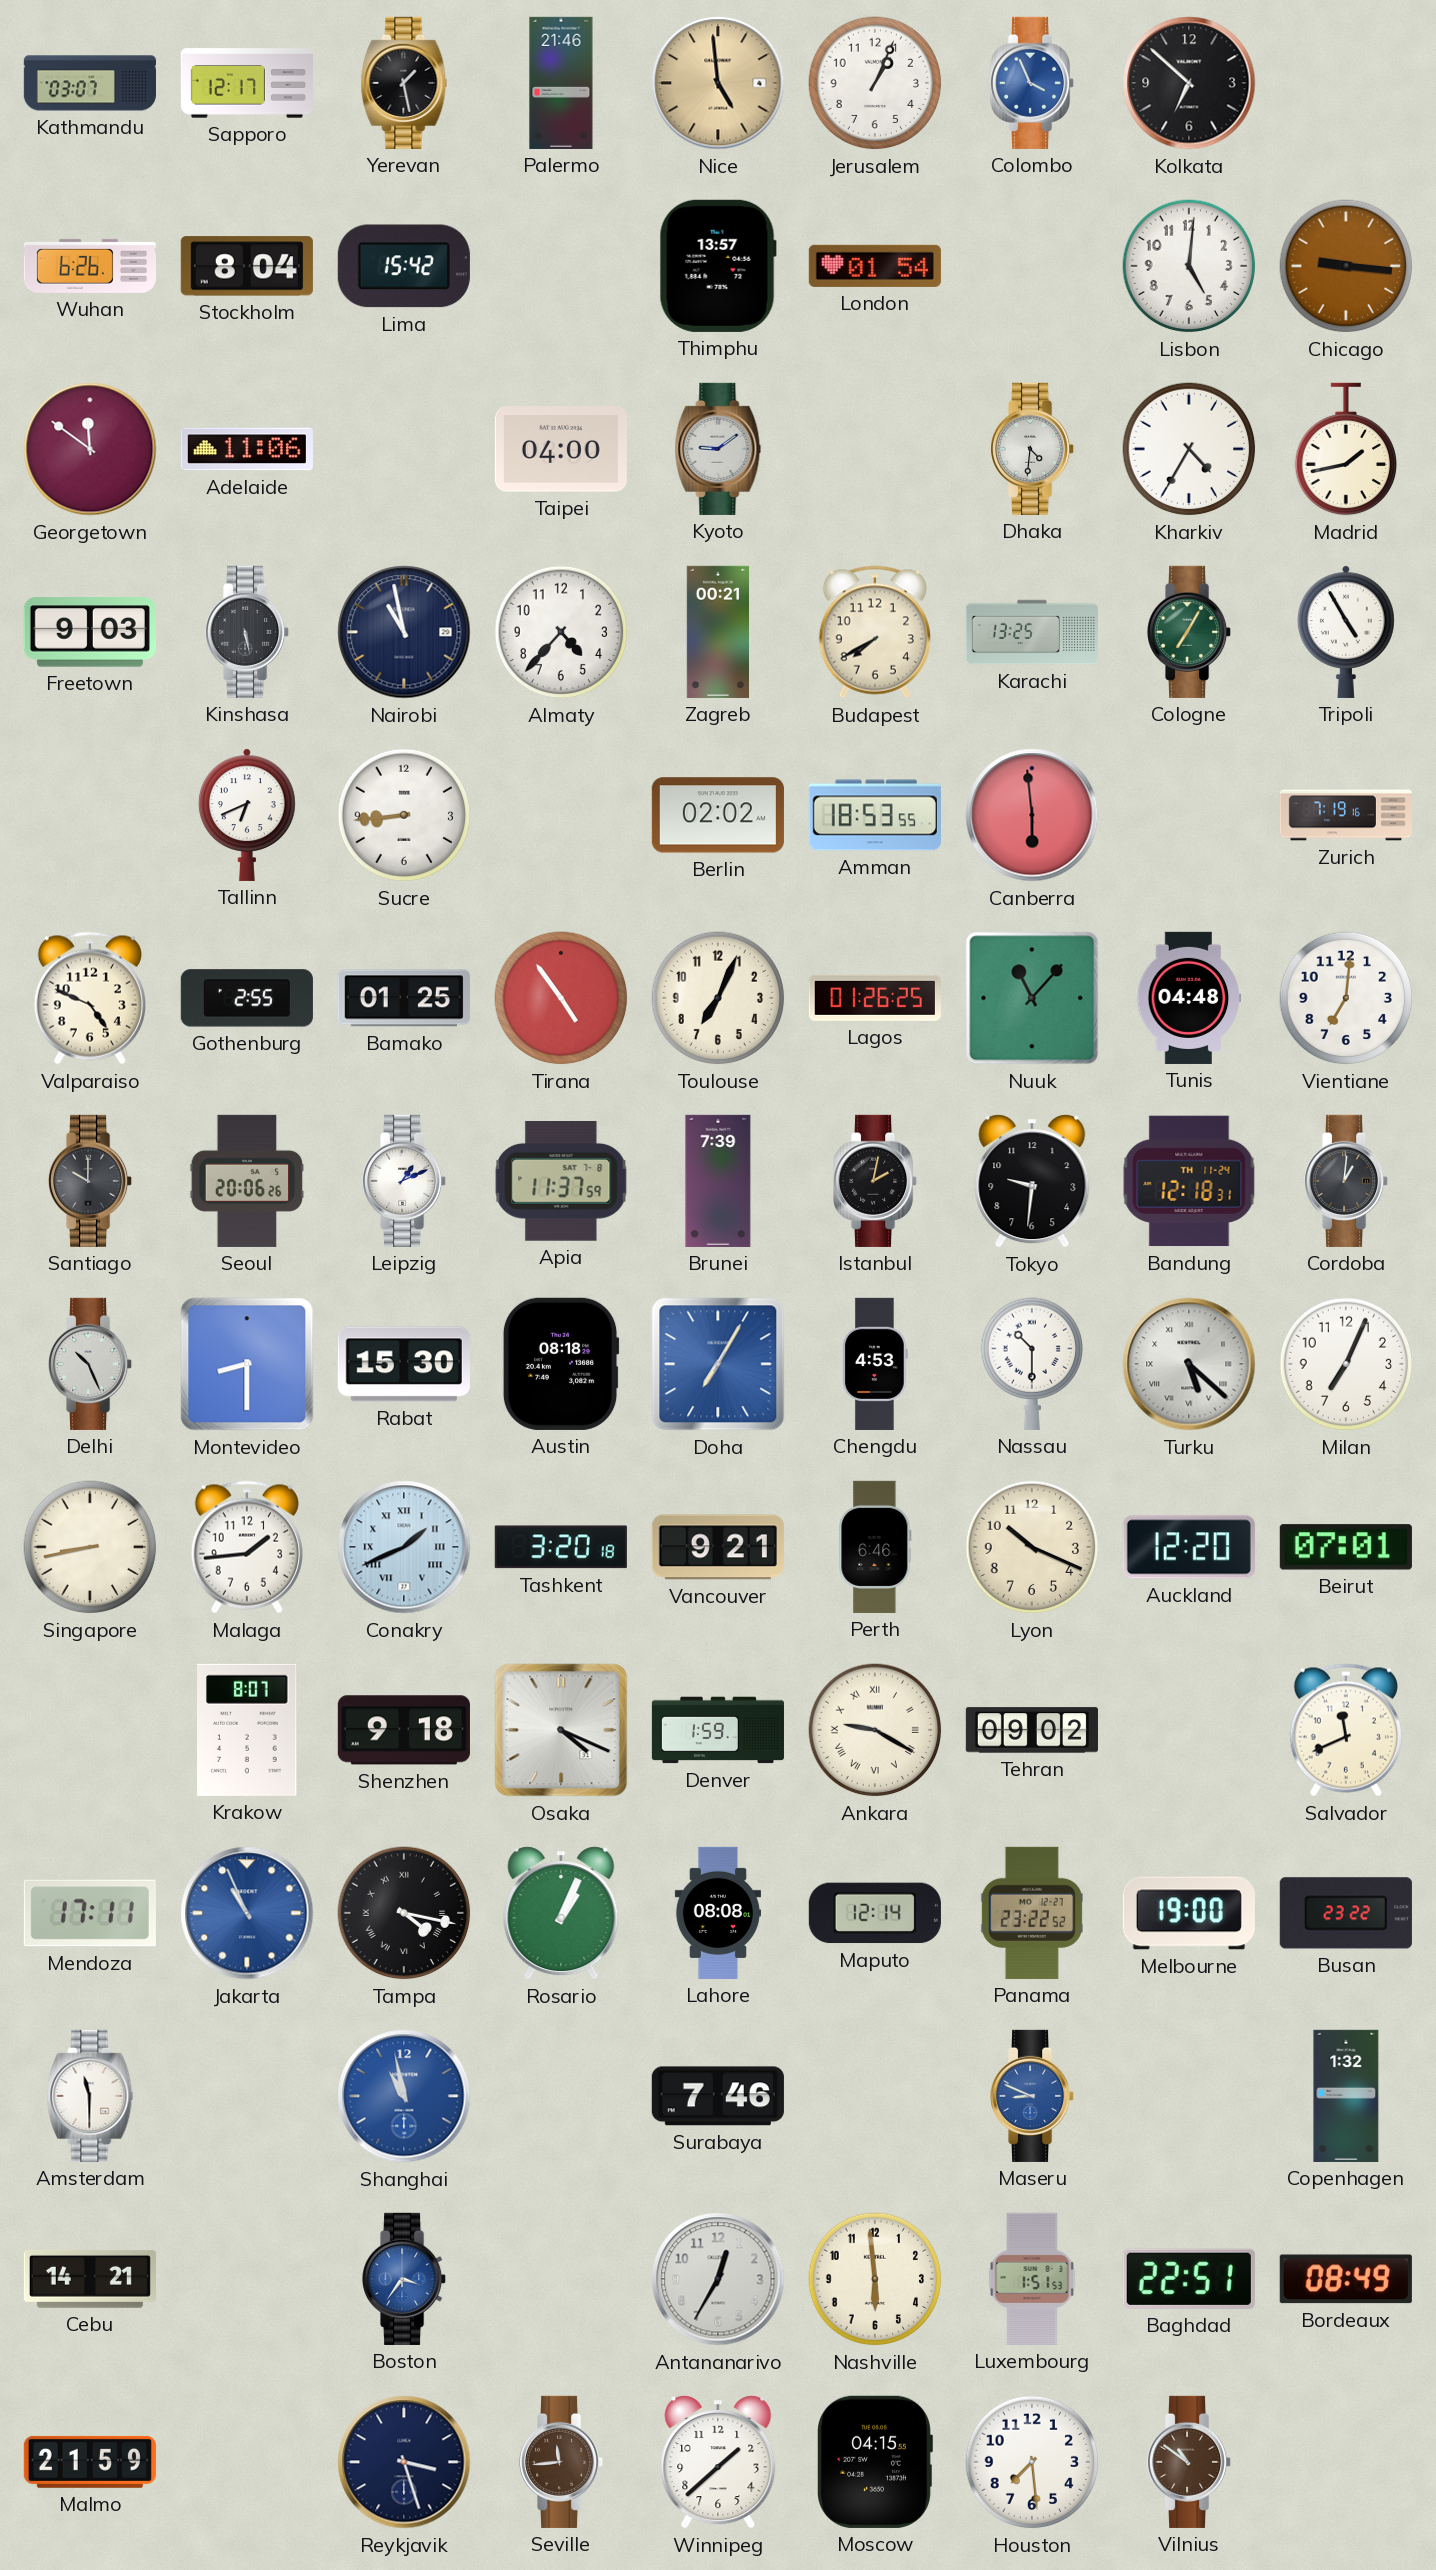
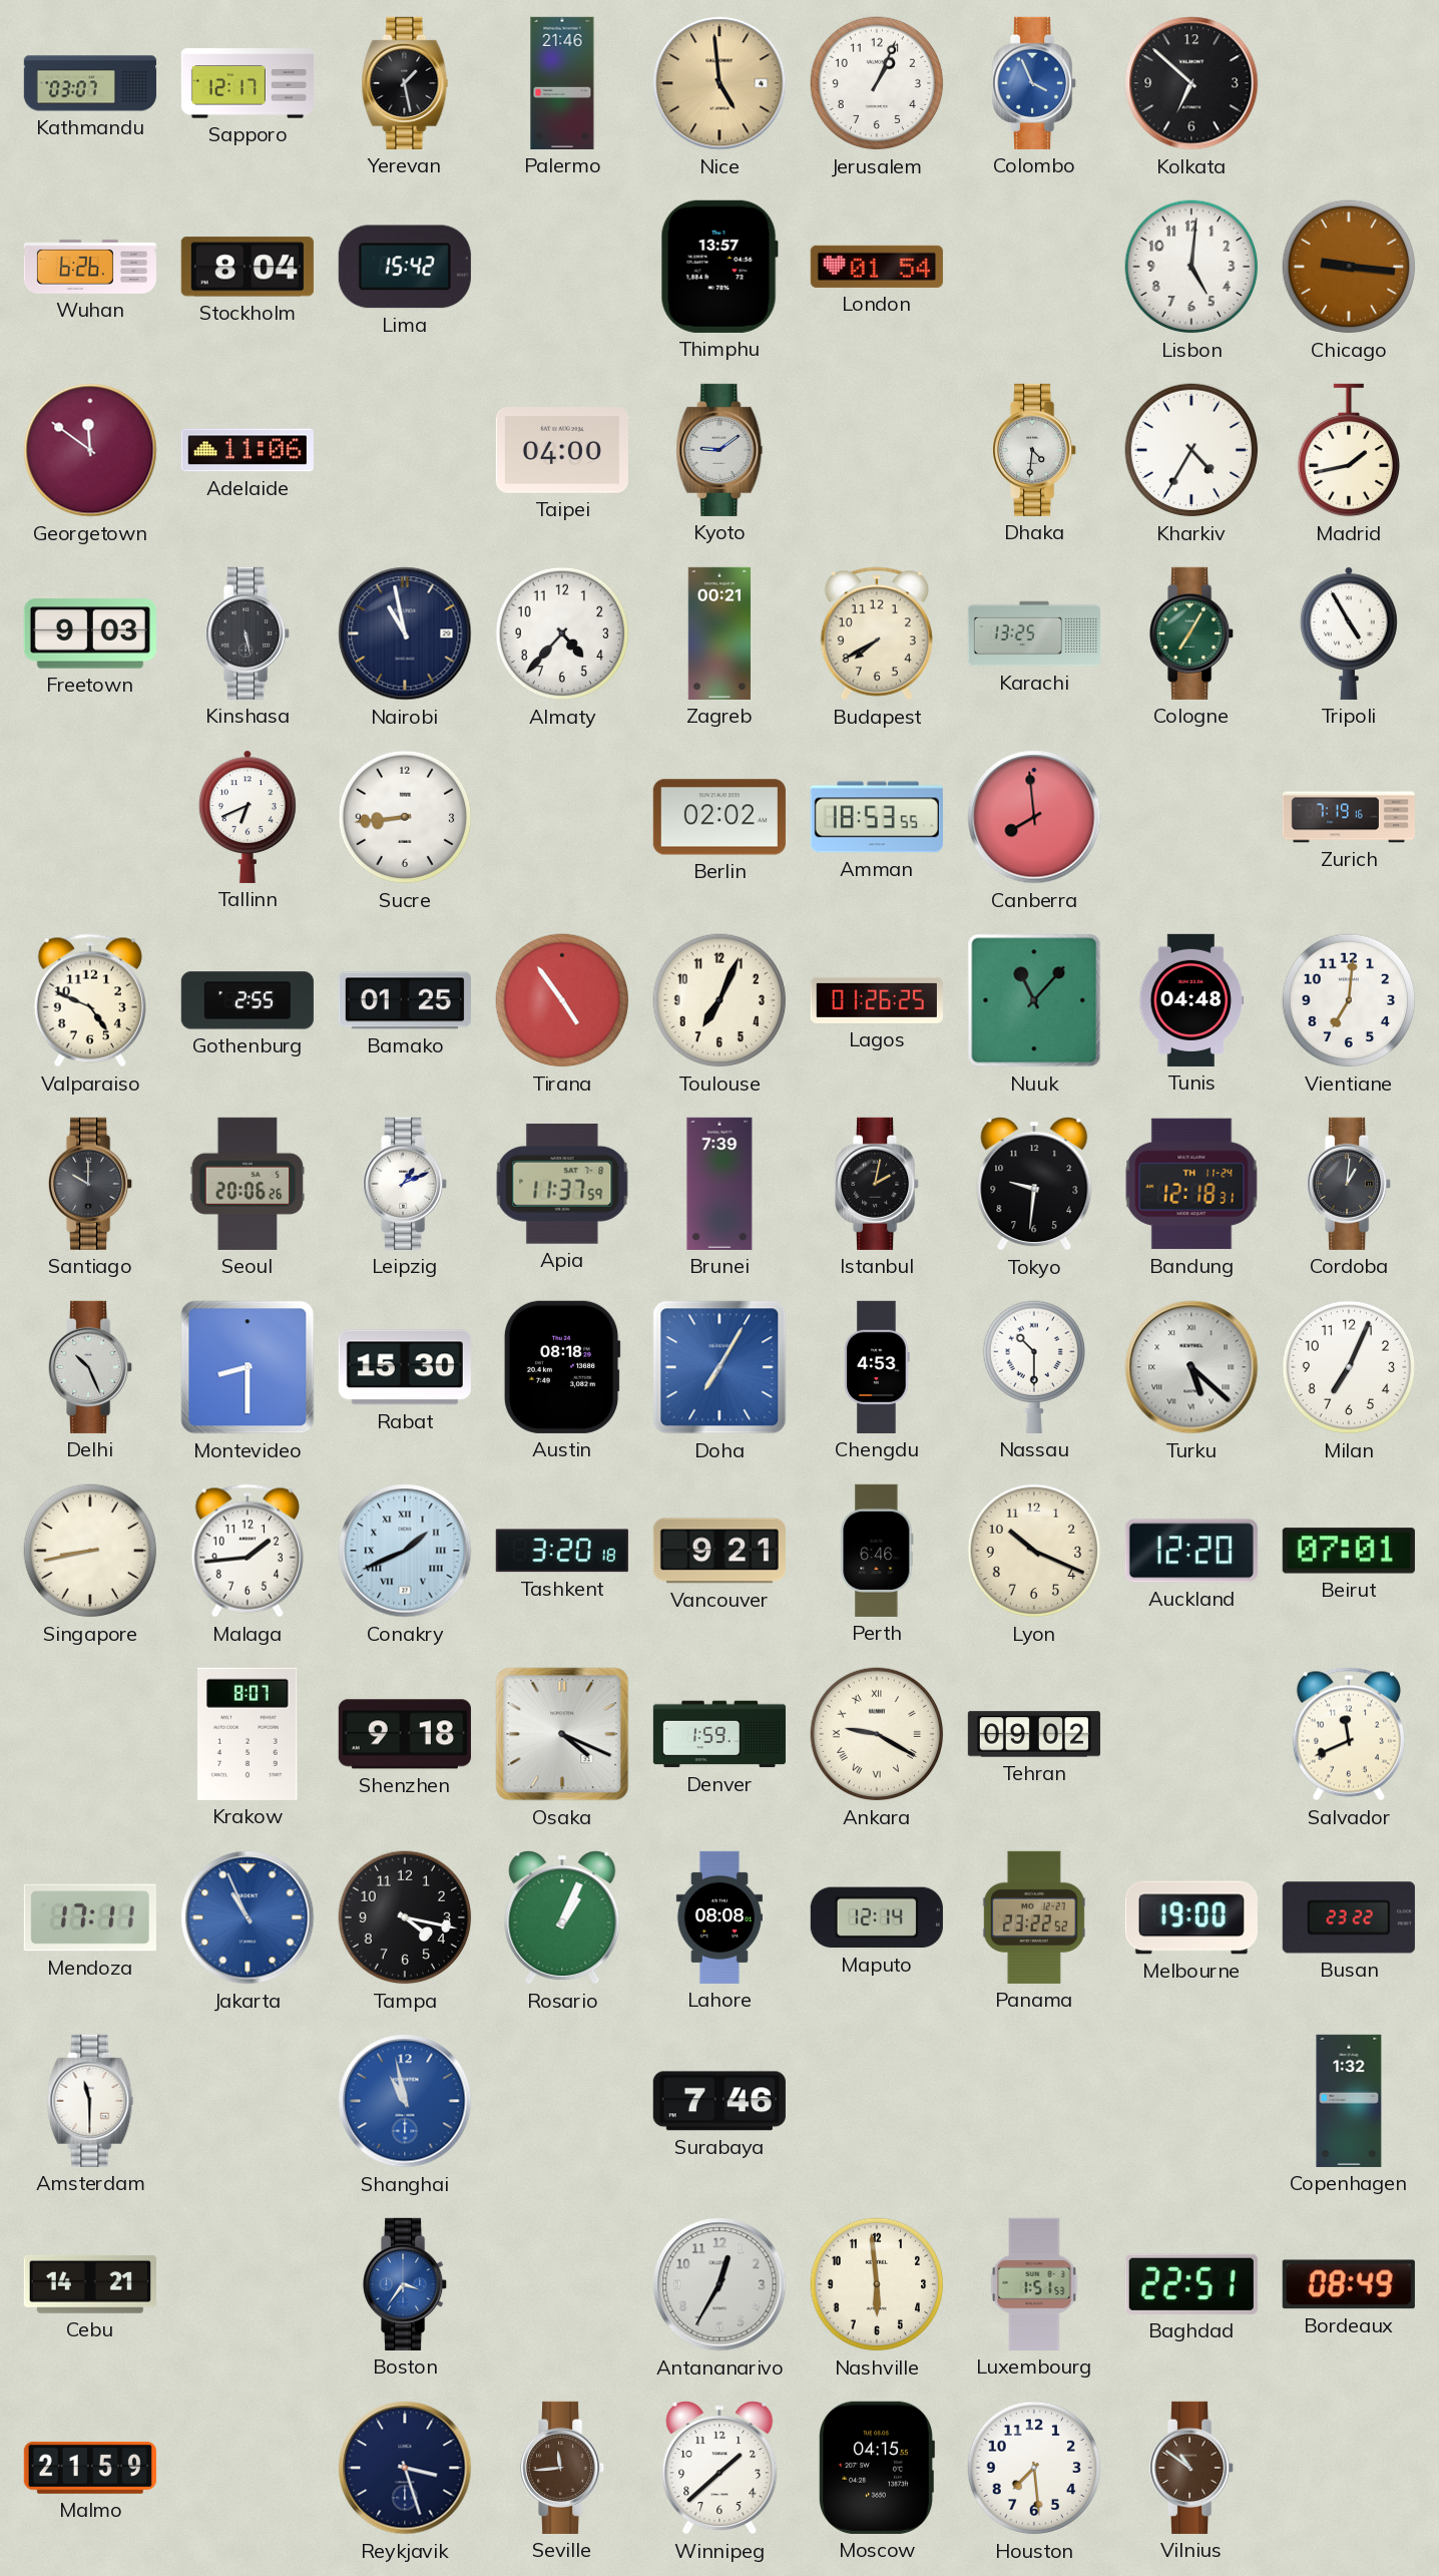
Canberra: 5:59 -> 7:59 (1034, 817)
Tampa numerals: Roman -> Arabic (405, 1917)
Maseru: 8:49 -> none (1033, 2096)
